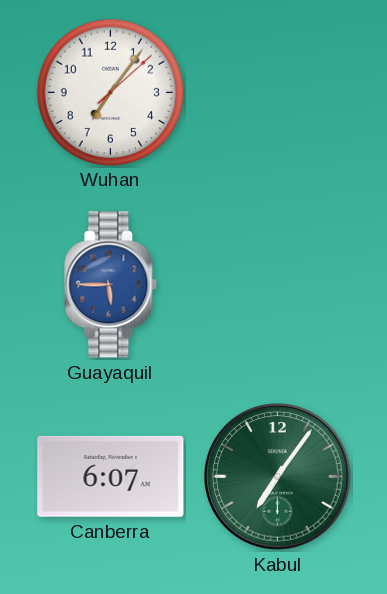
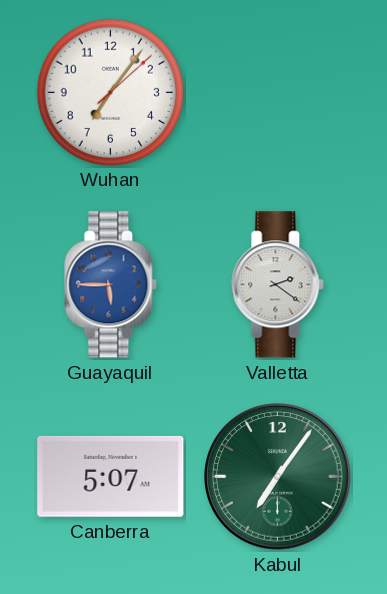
Valletta: none -> 2:21 (278, 285)
Canberra: 6:07 -> 5:07 (111, 476)
